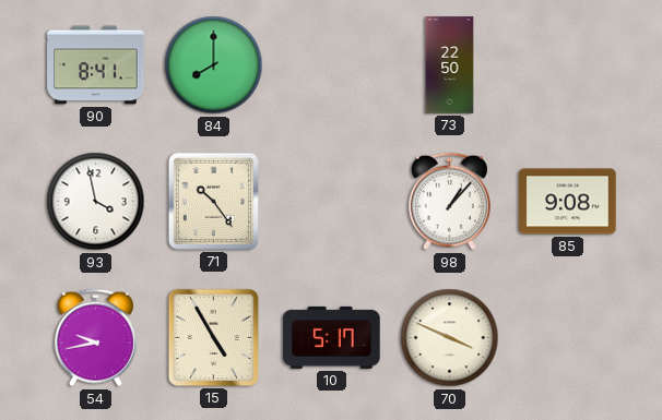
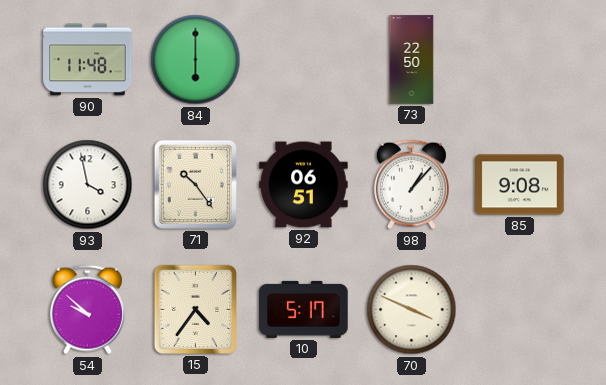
90: 8:41 -> 11:48 (88, 60)
84: 8:00 -> 6:00 (196, 60)
92: none -> 06:51 (304, 185)
54: 9:43 -> 9:52 (87, 310)
15: 4:55 -> 4:36 (195, 309)
